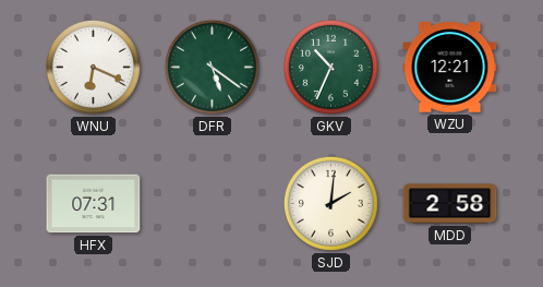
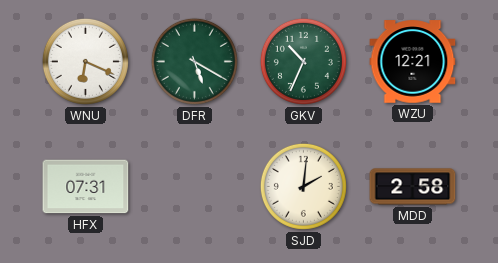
DFR: 5:21 -> 5:20 (194, 61)
